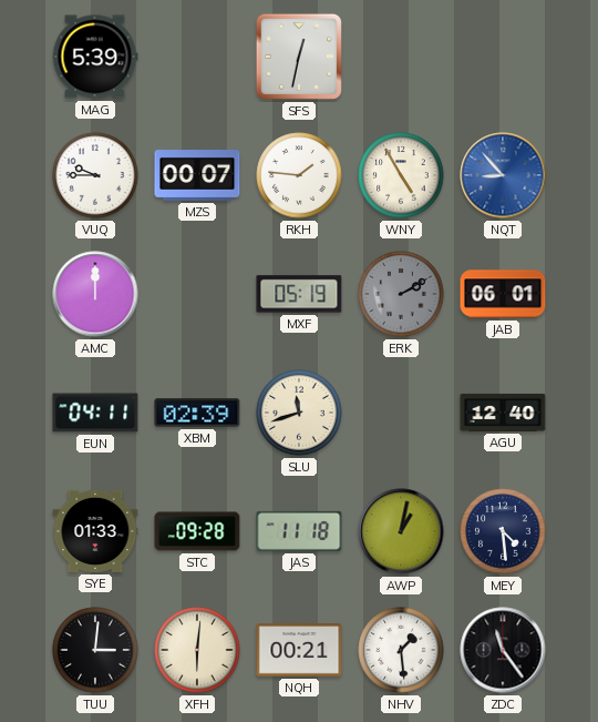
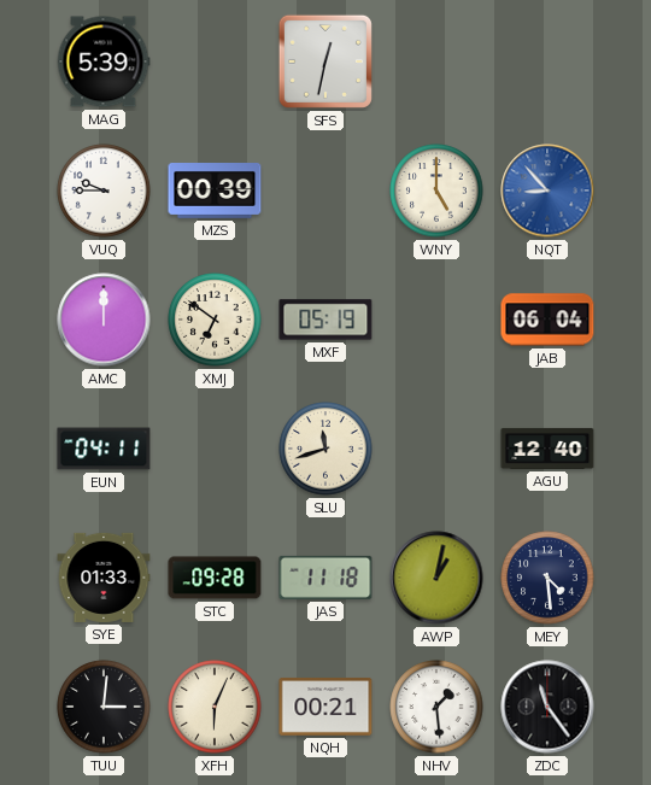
MZS: 00:07 -> 00:39 (215, 192)
RKH: 1:46 -> none (299, 175)
WNY: 4:55 -> 5:00 (436, 191)
XMJ: none -> 6:51 (215, 320)
ERK: 2:10 -> none (401, 294)
JAB: 06:01 -> 06:04 (547, 320)
XBM: 02:39 -> none (197, 413)
XFH: 6:01 -> 6:04 (215, 707)
